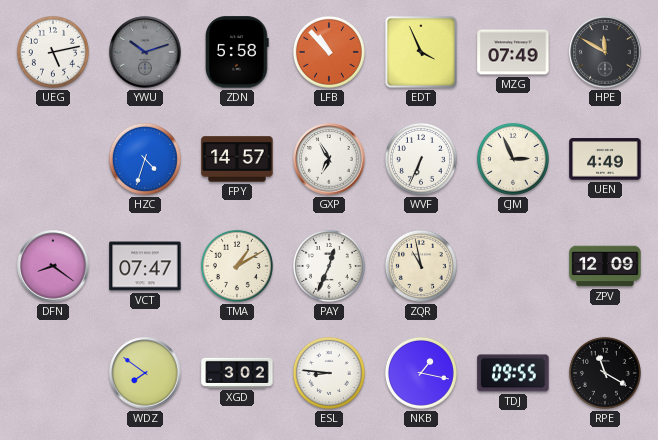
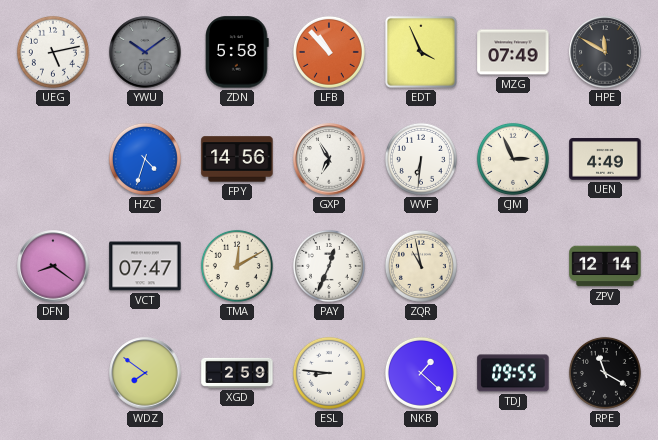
YWU: 10:12 -> 10:09 (145, 52)
FPY: 14:57 -> 14:56 (237, 159)
WVF: 6:34 -> 6:31 (421, 159)
TMA: 1:10 -> 12:10 (237, 266)
ZPV: 12:09 -> 12:14 (605, 266)
XGD: 3:02 -> 2:59 (237, 373)
NKB: 1:17 -> 1:22 (421, 373)
